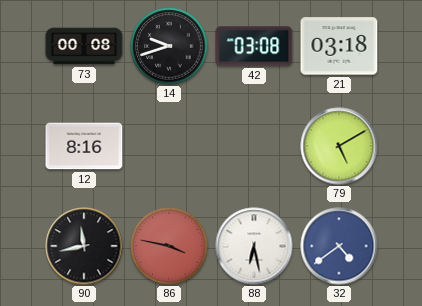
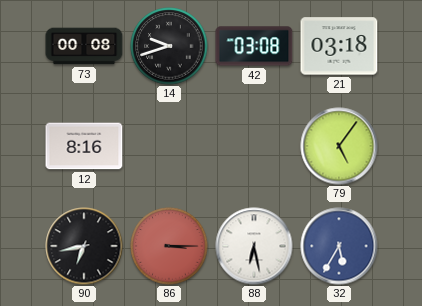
79: 5:10 -> 5:06 (339, 146)
90: 11:43 -> 6:43 (84, 246)
86: 3:47 -> 3:15 (169, 246)
32: 4:39 -> 5:35 (339, 246)
